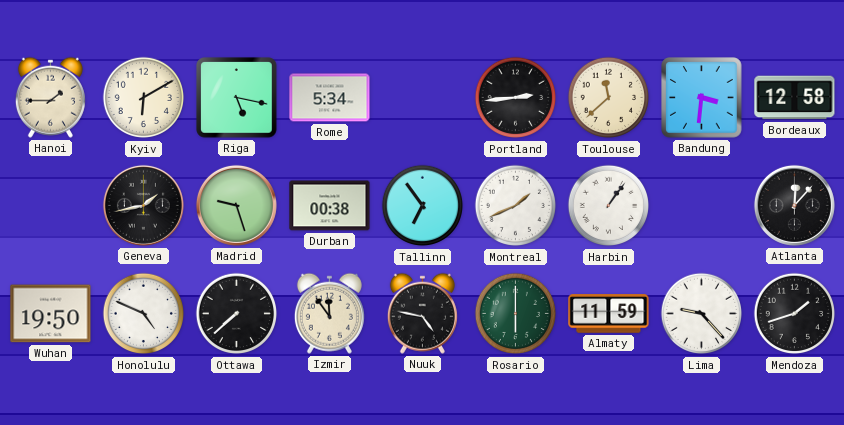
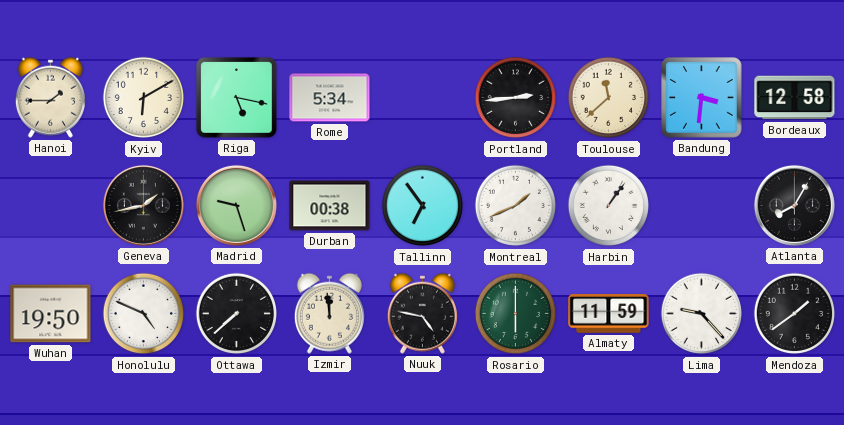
Atlanta: 12:07 -> 8:05 (794, 205)
Izmir: 11:54 -> 11:59 (329, 313)
Mendoza: 1:42 -> 1:39 (795, 314)
